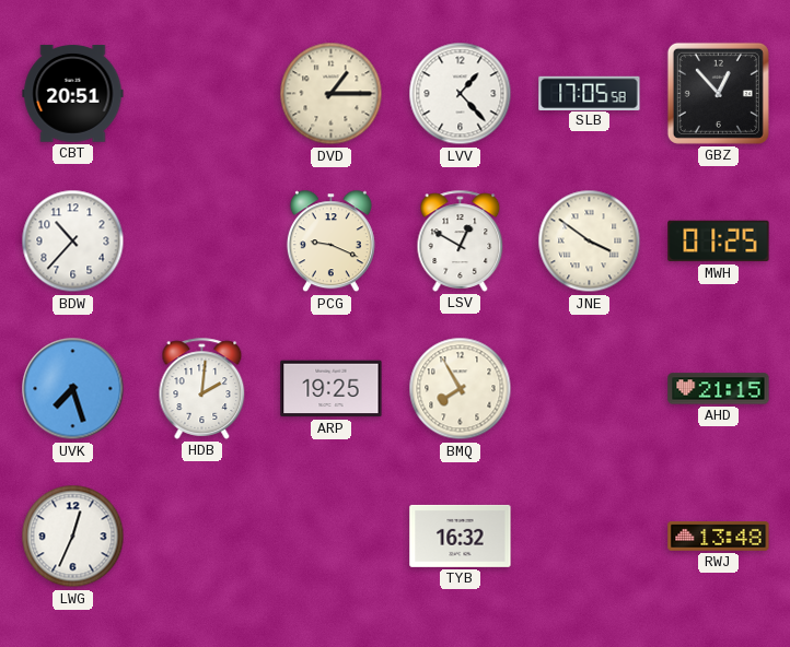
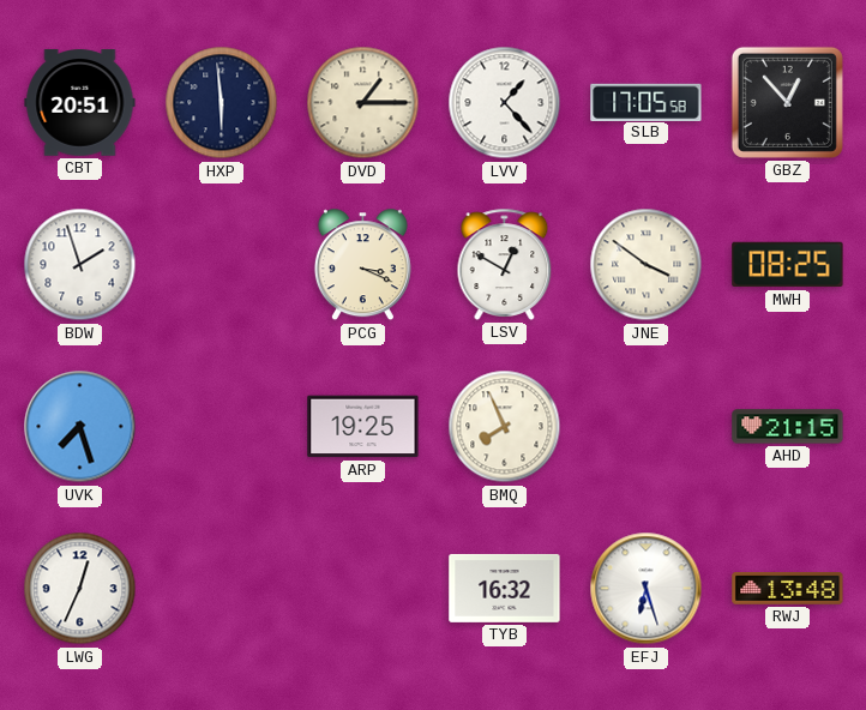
HXP: none -> 5:59 (222, 103)
BDW: 10:37 -> 1:57 (80, 265)
PCG: 9:19 -> 3:19 (362, 265)
MWH: 01:25 -> 08:25 (788, 265)
HDB: 2:01 -> none (202, 388)
BMQ: 7:55 -> 7:56 (505, 427)
EFJ: none -> 6:27 (647, 589)
